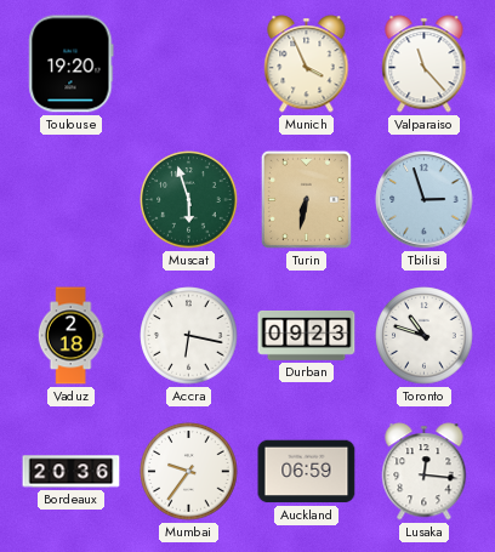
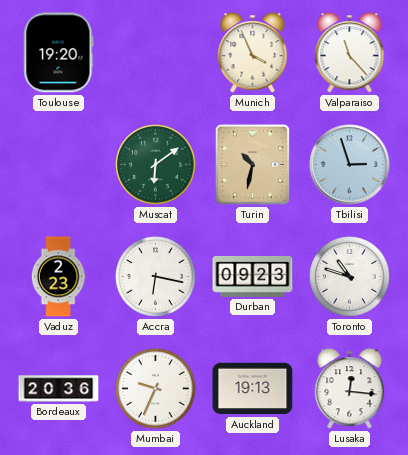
Muscat: 5:57 -> 6:09 (156, 165)
Turin: 6:32 -> 10:32 (252, 164)
Vaduz: 2:18 -> 2:23 (58, 277)
Mumbai: 9:36 -> 9:34 (156, 389)
Auckland: 06:59 -> 19:13 (253, 389)
